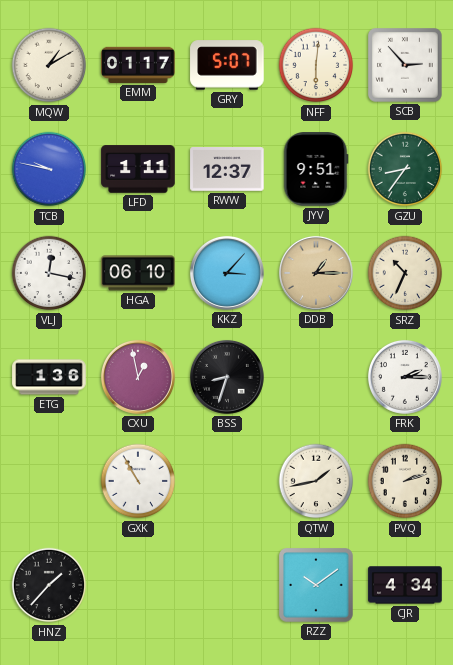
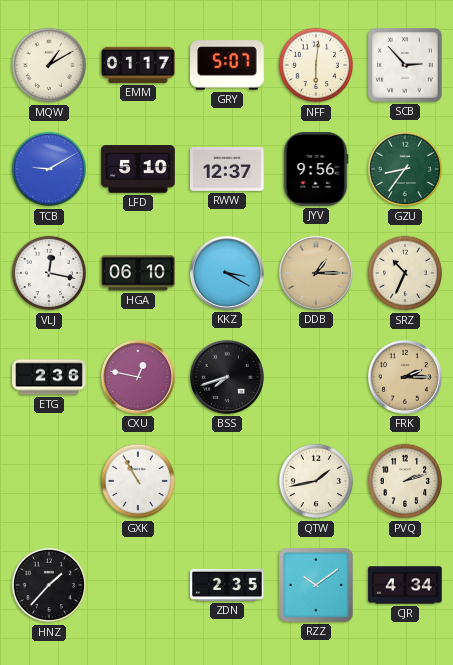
TCB: 9:47 -> 9:10 (49, 169)
LFD: 1:11 -> 5:10 (138, 169)
JYV: 9:51 -> 9:56 (316, 169)
KKZ: 3:07 -> 3:20 (227, 273)
ETG: 1:36 -> 2:36 (49, 377)
CXU: 12:58 -> 12:47 (138, 377)
BSS: 8:33 -> 7:42 (227, 377)
FRK dial: white -> champagne (405, 377)
ZDN: none -> 2:35 (227, 585)
